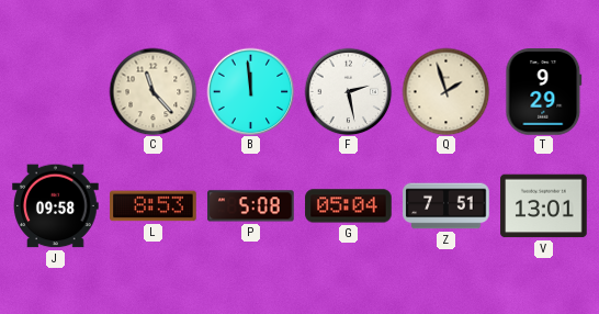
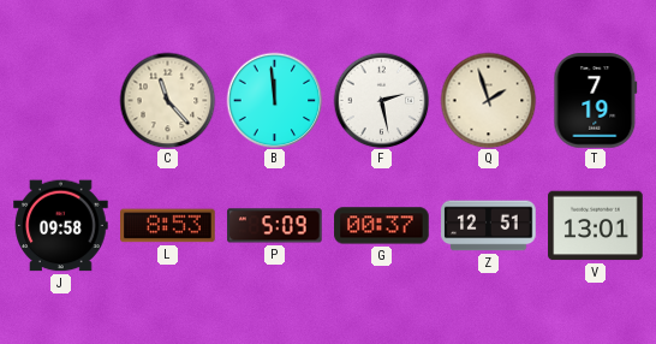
T: 9:29 -> 7:19 (596, 101)
P: 5:08 -> 5:09 (275, 226)
G: 05:04 -> 00:37 (382, 226)
Z: 7:51 -> 12:51 (489, 226)
